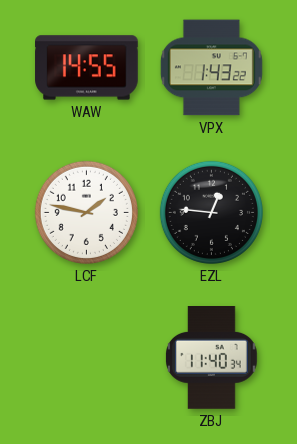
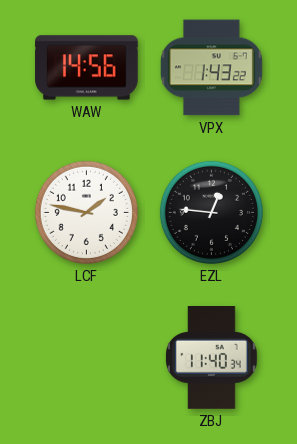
WAW: 14:55 -> 14:56 (87, 68)
